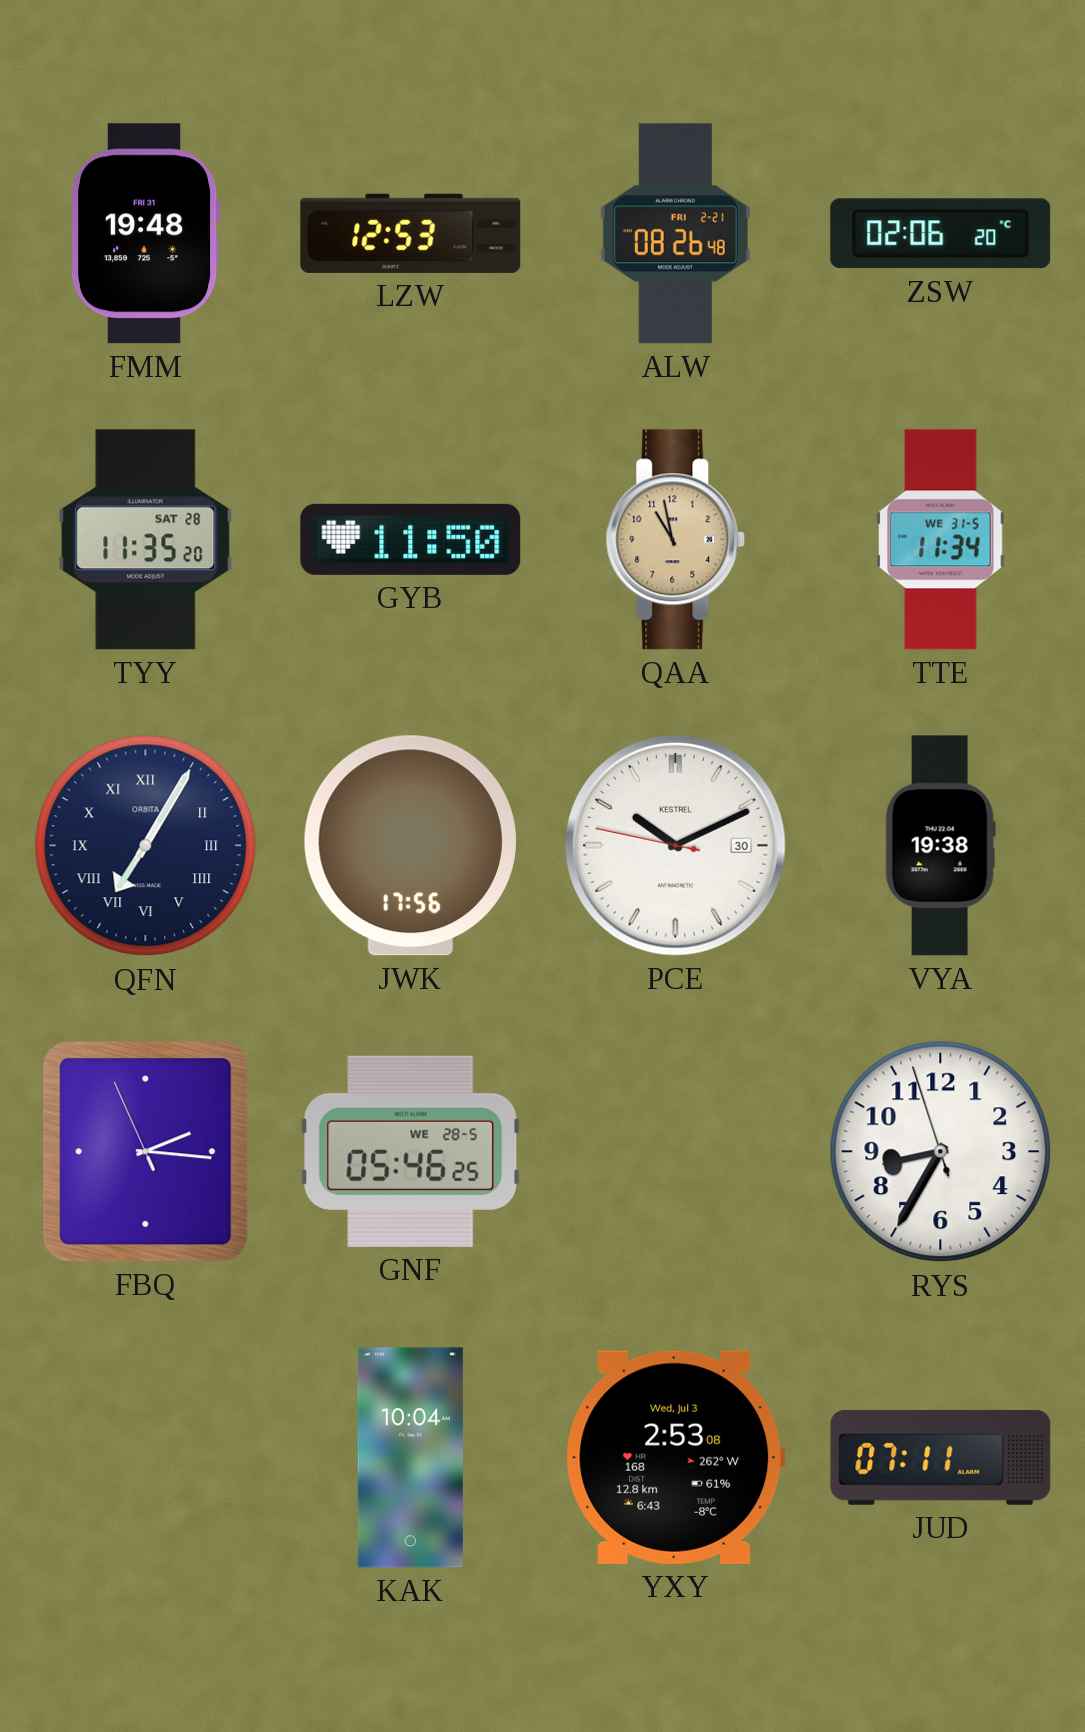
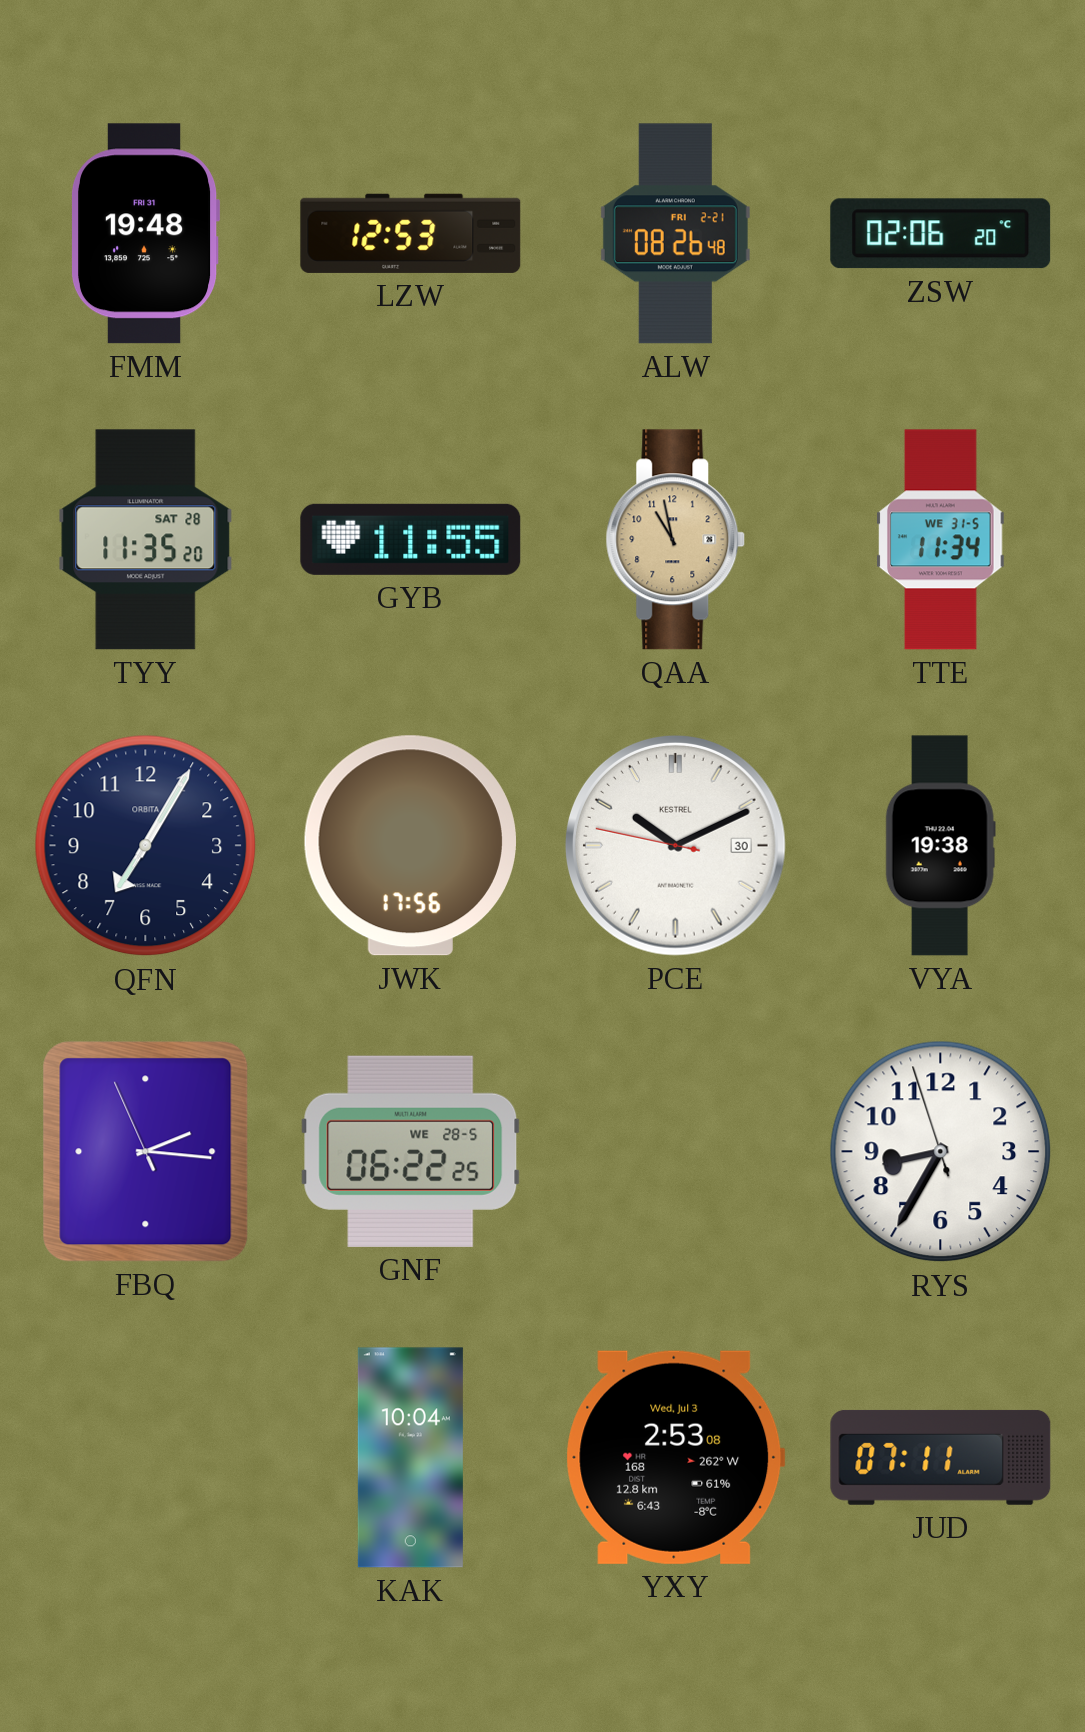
GYB: 11:50 -> 11:55 (411, 539)
QFN numerals: Roman -> Arabic (146, 846)
GNF: 05:46 -> 06:22 (411, 1151)
